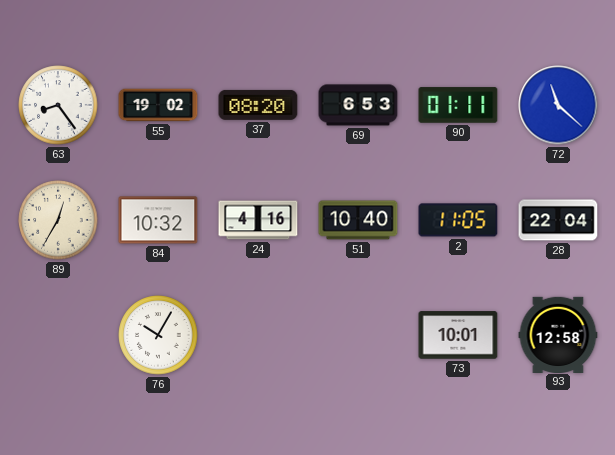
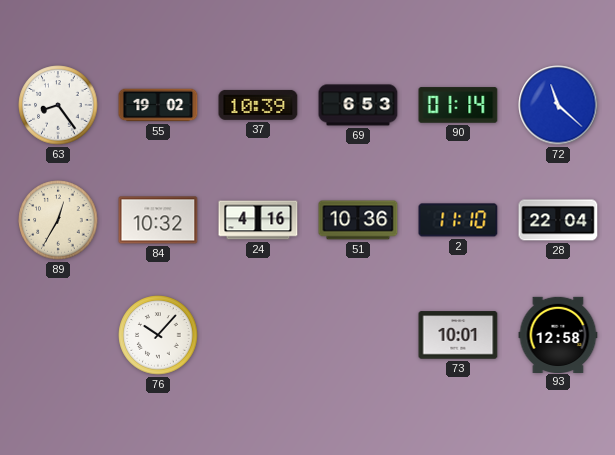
37: 08:20 -> 10:39 (258, 105)
90: 01:11 -> 01:14 (458, 105)
51: 10:40 -> 10:36 (358, 220)
2: 11:05 -> 11:10 (458, 220)
76: 10:05 -> 10:07 (158, 335)
